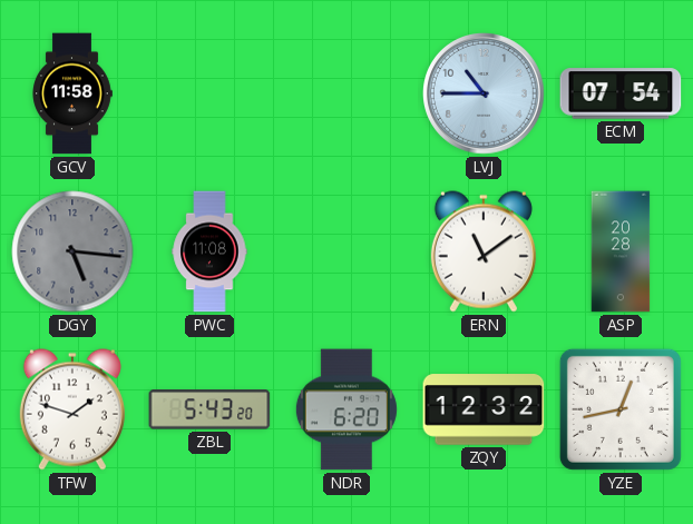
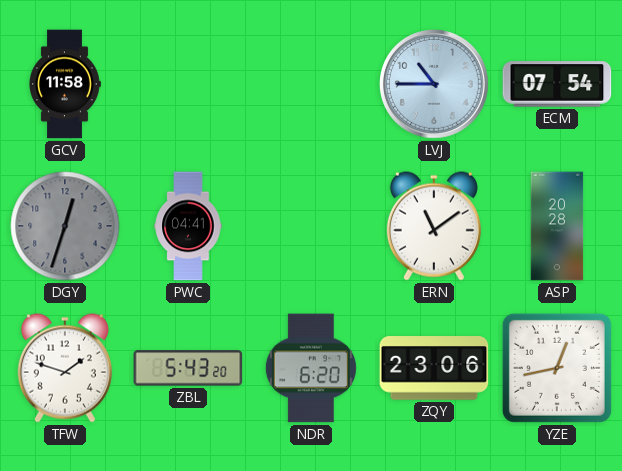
DGY: 5:16 -> 12:33 (65, 226)
PWC: 11:08 -> 04:41 (188, 226)
ZQY: 12:32 -> 23:06 (434, 368)
